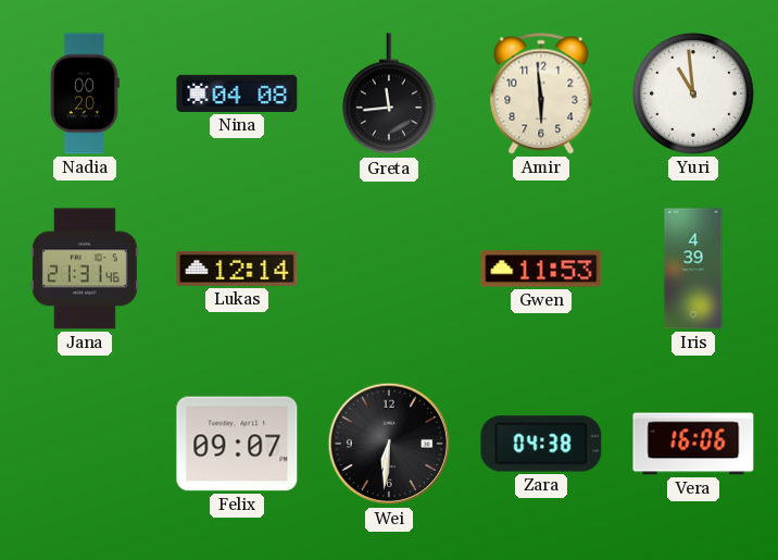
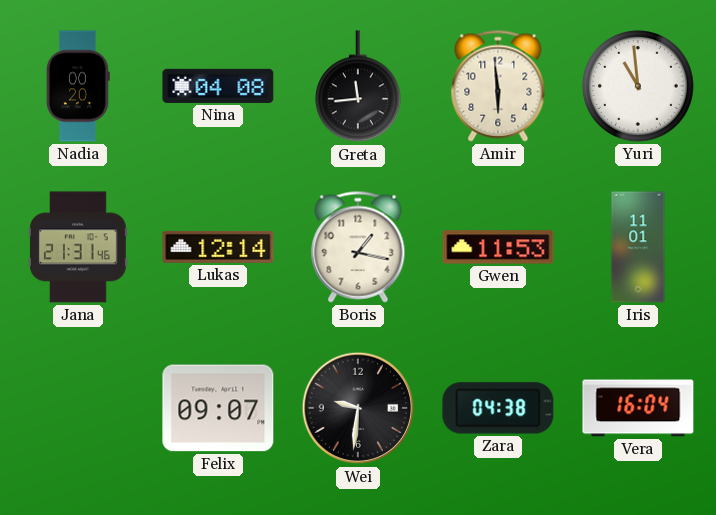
Boris: none -> 1:17 (358, 247)
Iris: 4:39 -> 11:01 (638, 247)
Wei: 6:31 -> 9:31 (358, 408)
Vera: 16:06 -> 16:04 (638, 408)
